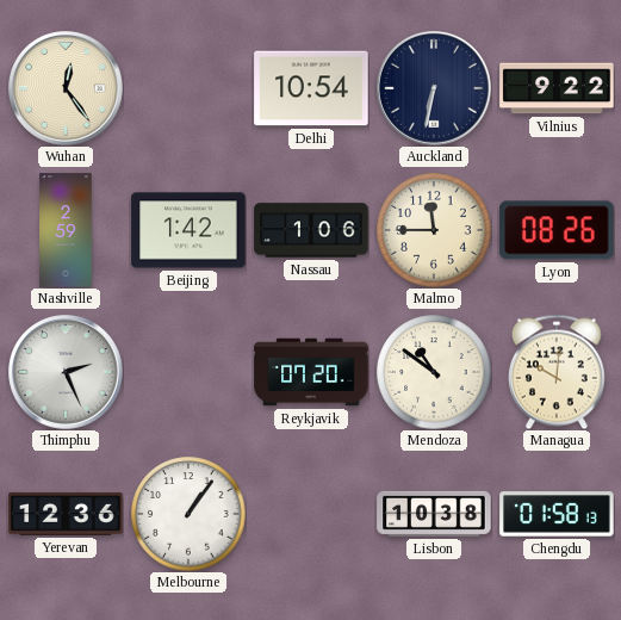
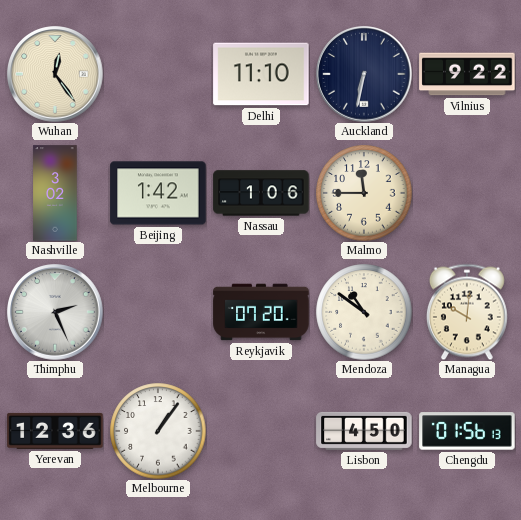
Delhi: 10:54 -> 11:10 (261, 74)
Nashville: 2:59 -> 3:02 (55, 193)
Lyon: 08:26 -> none (557, 230)
Lisbon: 10:38 -> 4:50 (364, 431)
Chengdu: 01:58 -> 01:56 (467, 431)
